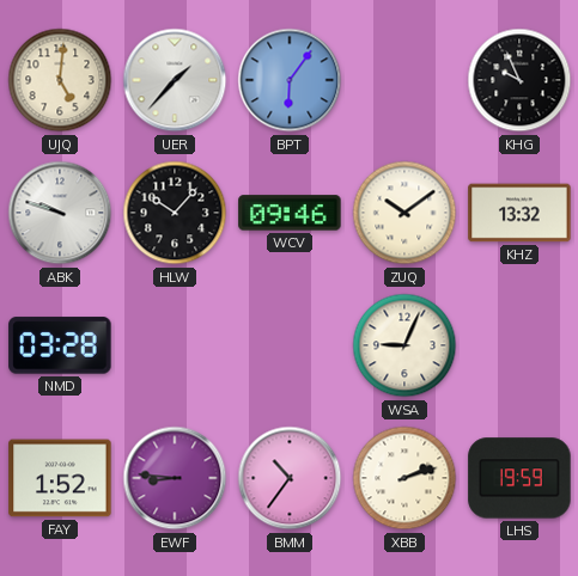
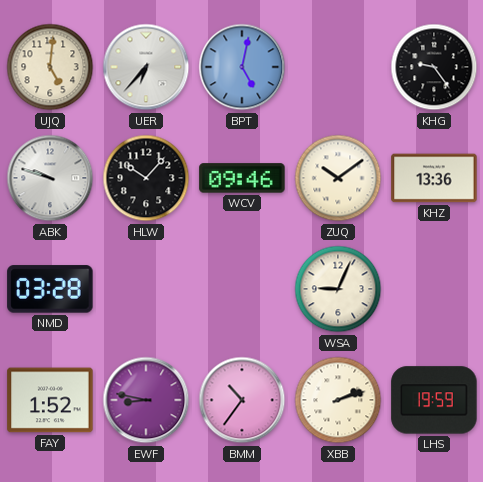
UER: 1:37 -> 6:37 (146, 67)
BPT: 6:06 -> 5:02 (242, 67)
KHG: 9:56 -> 9:24 (434, 67)
KHZ: 13:32 -> 13:36 (434, 178)
EWF: 8:46 -> 8:47 (146, 400)
